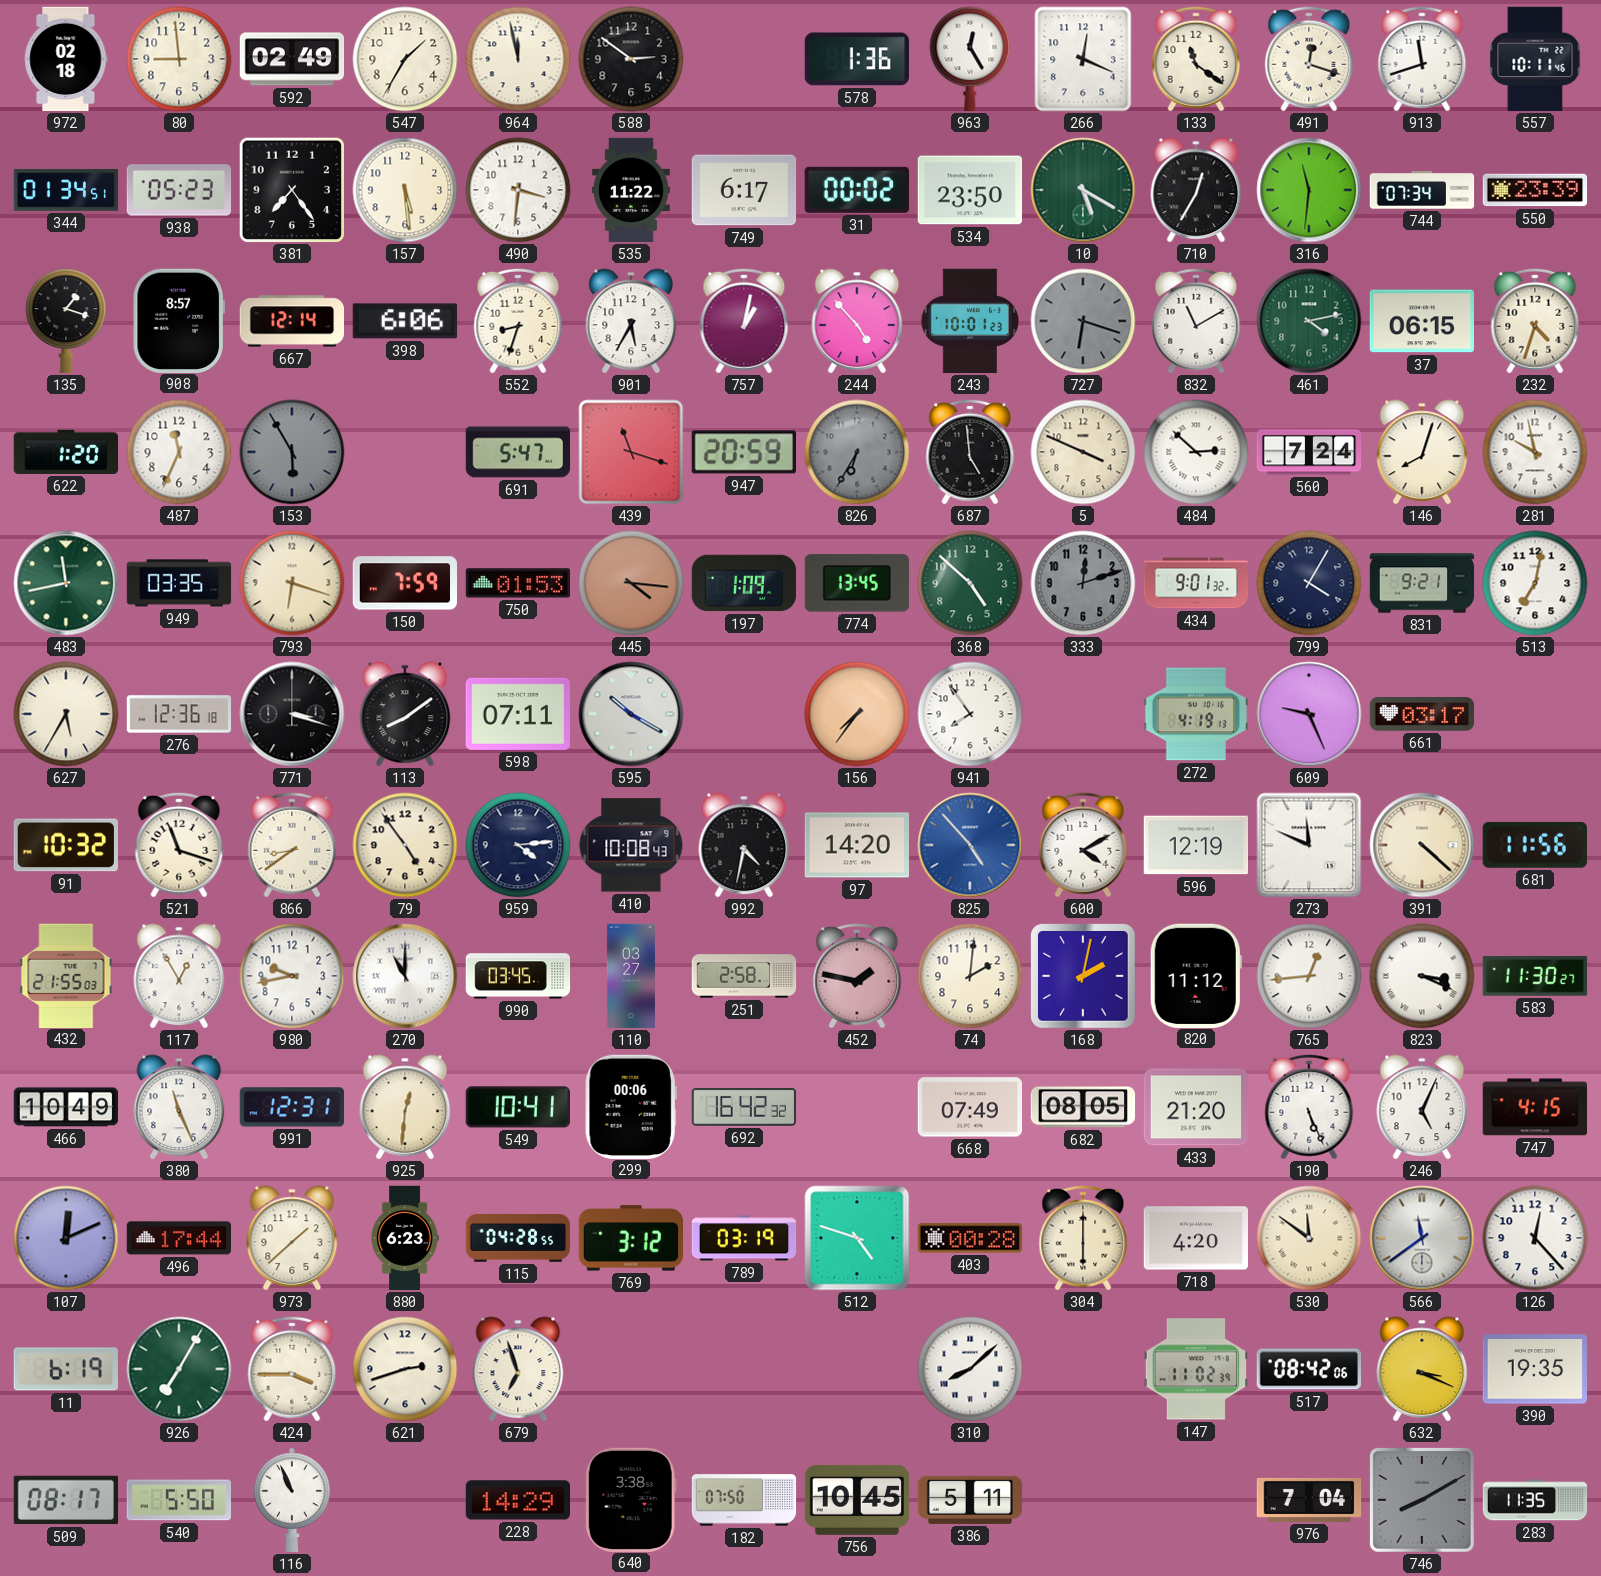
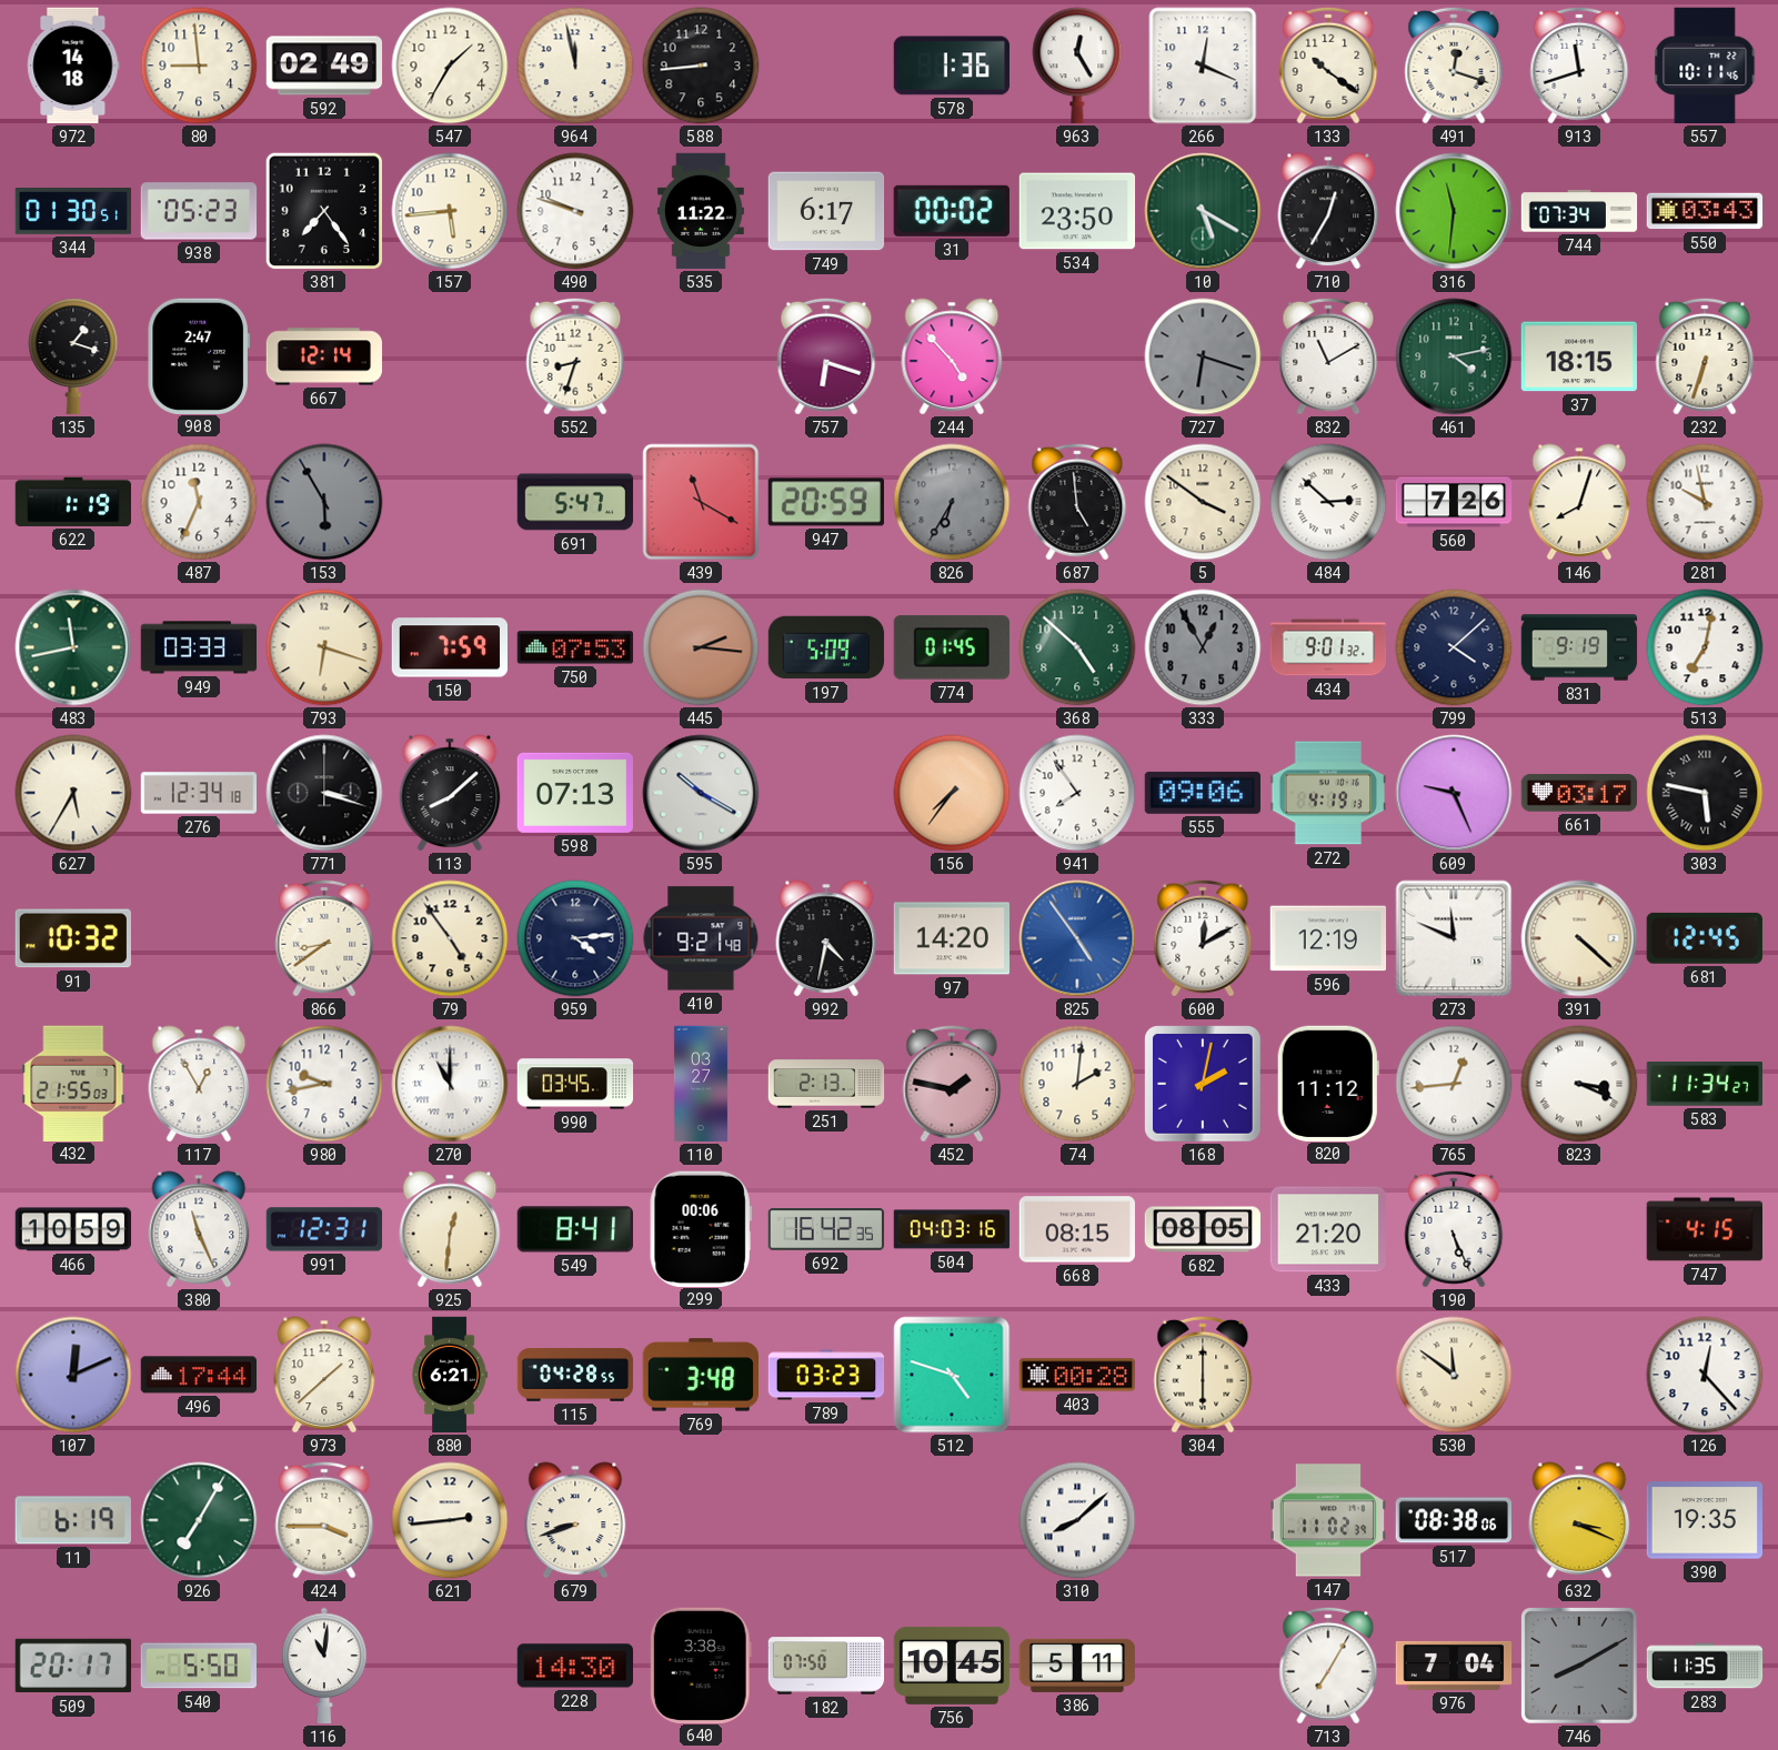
972: 02:18 -> 14:18 (73, 66)
588: 2:51 -> 8:44 (701, 66)
133: 11:21 -> 10:21 (1328, 66)
344: 01:34 -> 01:30 (73, 212)
157: 5:29 -> 5:44 (450, 211)
490: 3:31 -> 9:48 (575, 211)
550: 23:39 -> 03:43 (1705, 211)
908: 8:57 -> 2:47 (199, 355)
398: 6:06 -> none (404, 321)
901: 5:35 -> none (631, 321)
757: 1:02 -> 6:18 (826, 356)
243: 10:01 -> none (969, 321)
37: 06:15 -> 18:15 (1579, 356)
232: 4:33 -> 6:33 (1705, 356)
622: 1:20 -> 1:19 (73, 502)
439: 11:18 -> 11:20 (701, 502)
5: 3:49 -> 3:51 (1203, 502)
560: 7:24 -> 7:26 (1454, 502)
949: 03:35 -> 03:33 (199, 647)
750: 01:53 -> 07:53 (575, 647)
445: 4:16 -> 2:16 (701, 647)
197: 1:09 -> 5:09 (826, 647)
774: 13:45 -> 01:45 (951, 647)
333: 12:12 -> 12:55 (1203, 647)
799: 4:05 -> 4:08 (1454, 647)
831: 9:21 -> 9:19 (1579, 647)
276: 12:36 -> 12:34 (199, 793)
113: 8:09 -> 8:08 (450, 793)
598: 07:11 -> 07:13 (574, 793)
555: none -> 09:06 (1203, 793)
303: none -> 5:47 (1705, 793)
521: 11:18 -> none (179, 845)
410: 10:08 -> 9:21 (701, 938)
825: 4:53 -> 4:54 (1077, 938)
600: 4:10 -> 12:10 (1203, 938)
681: 11:56 -> 12:45 (1705, 938)
251: 2:58 -> 2:13 (826, 1084)
583: 11:30 -> 11:34 (1705, 1084)
466: 10:49 -> 10:59 (73, 1229)
549: 10:41 -> 8:41 (574, 1229)
692: 16:42:32 -> 16:42:35 (826, 1230)
504: none -> 04:03 (952, 1229)
668: 07:49 -> 08:15 (1077, 1229)
246: 5:04 -> none (1422, 1107)
880: 6:23 -> 6:21 (450, 1375)
769: 3:12 -> 3:48 (700, 1375)
789: 03:19 -> 03:23 (826, 1375)
718: 4:20 -> none (1196, 1238)
566: 11:39 -> none (1422, 1238)
621: 2:42 -> 2:44 (450, 1520)
679: 6:57 -> 8:42 (575, 1520)
517: 08:42 -> 08:38 (1453, 1520)
509: 08:17 -> 20:17 (73, 1666)
116: 10:56 -> 11:01 (324, 1666)
228: 14:29 -> 14:30 (574, 1666)
713: none -> 7:05 (1328, 1666)
